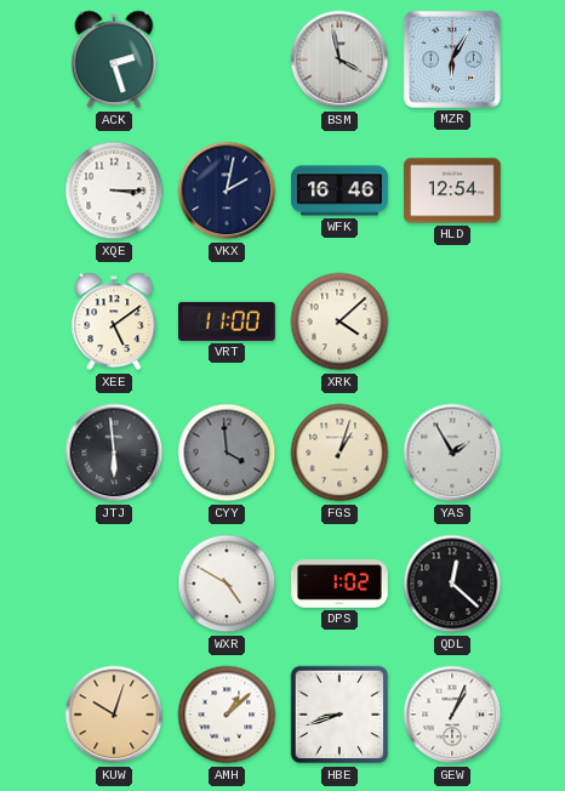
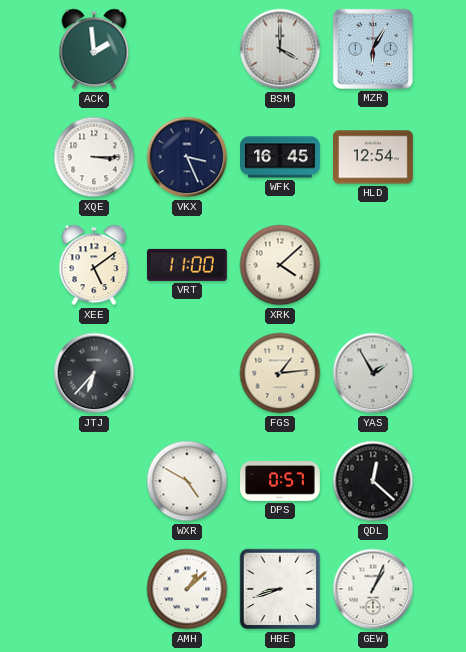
ACK: 2:27 -> 1:59 (94, 49)
BSM: 3:58 -> 4:00 (280, 49)
VKX: 2:02 -> 3:26 (187, 157)
WFK: 16:46 -> 16:45 (281, 157)
JTJ: 5:59 -> 6:37 (94, 373)
CYY: 3:59 -> none (227, 453)
FGS: 1:03 -> 1:14 (280, 373)
DPS: 1:02 -> 0:57 (281, 482)
KUW: 10:03 -> none (114, 715)
